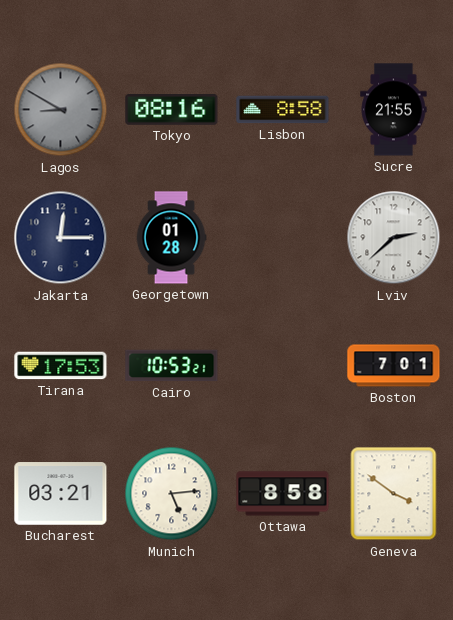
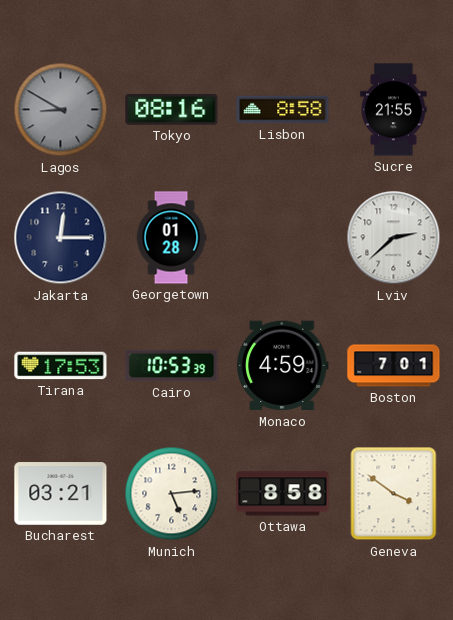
Cairo: 10:53:21 -> 10:53:39 (172, 366)
Monaco: none -> 4:59 (282, 366)
